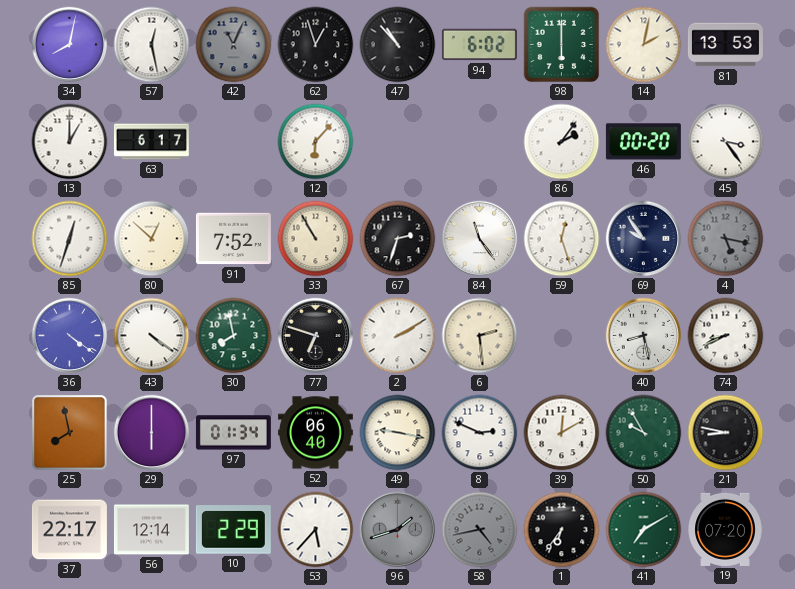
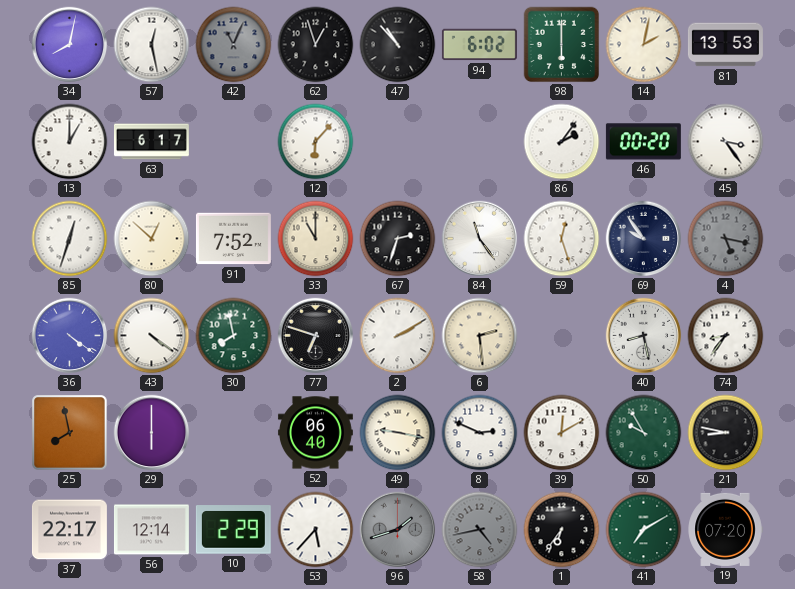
33: 10:55 -> 11:00 (316, 239)
74: 8:41 -> 8:36 (726, 336)
97: 01:34 -> none (233, 433)
